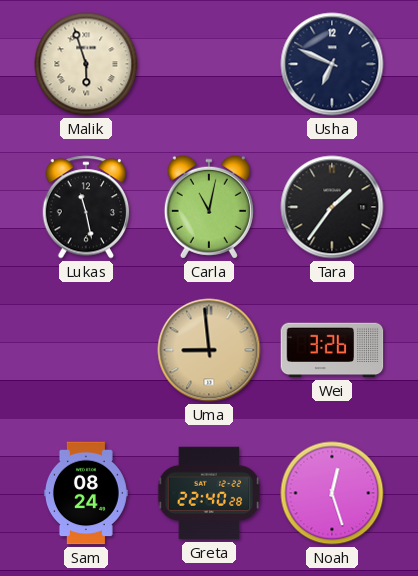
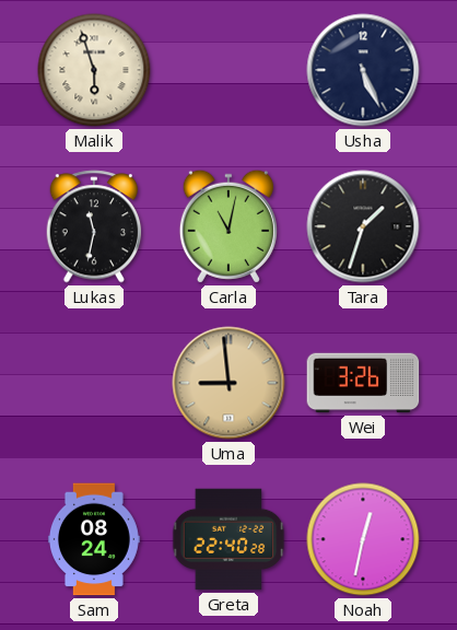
Usha: 6:49 -> 5:26 (363, 70)
Lukas: 11:28 -> 11:32 (94, 226)
Tara: 1:36 -> 1:33 (363, 226)
Noah: 12:27 -> 12:32 (363, 539)
